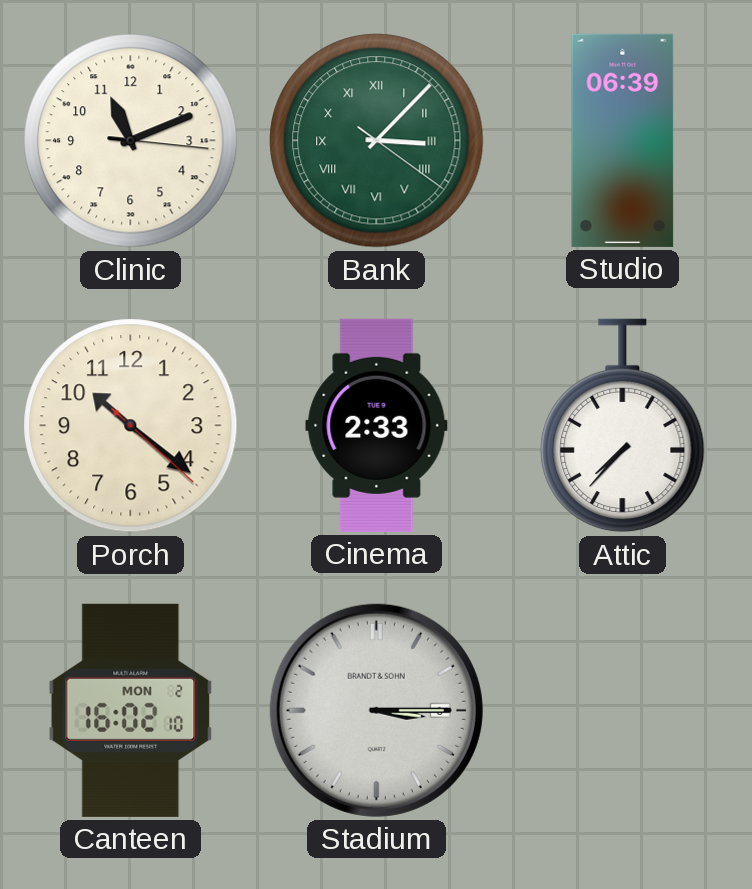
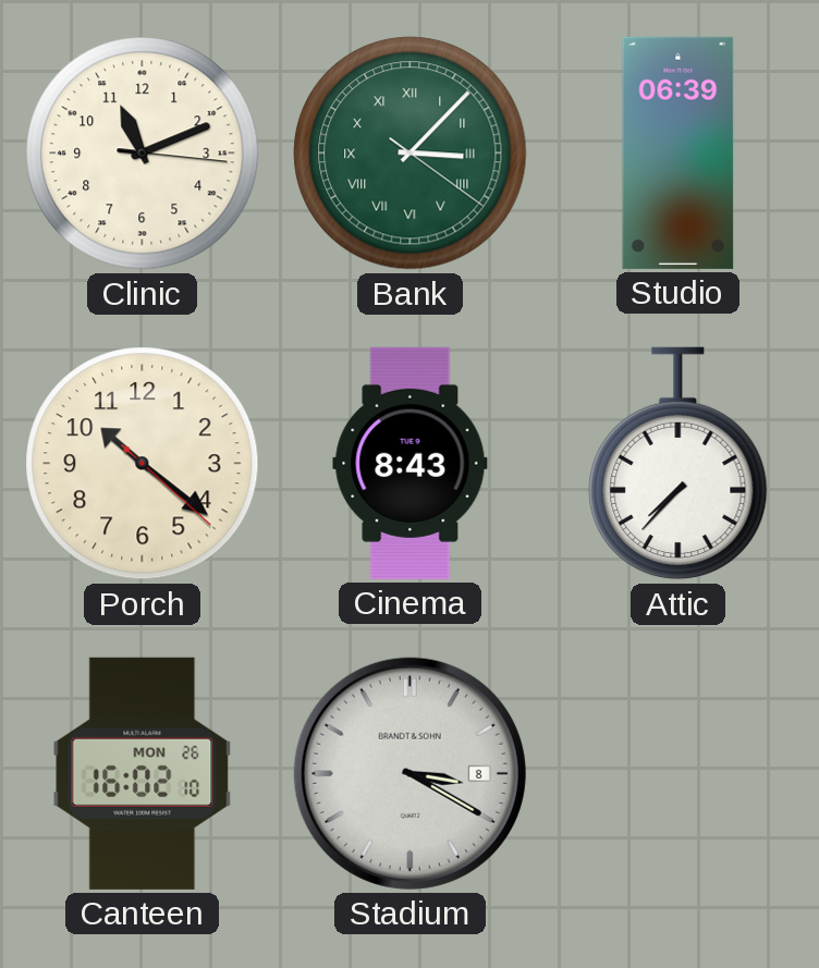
Cinema: 2:33 -> 8:43 (411, 463)
Canteen date: MON 2 -> MON 26 (143, 773)
Stadium: 3:15 -> 3:20 (409, 773)
